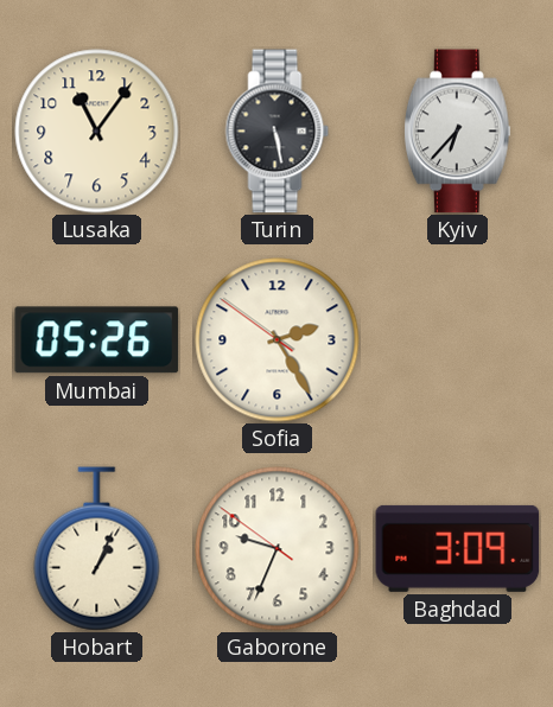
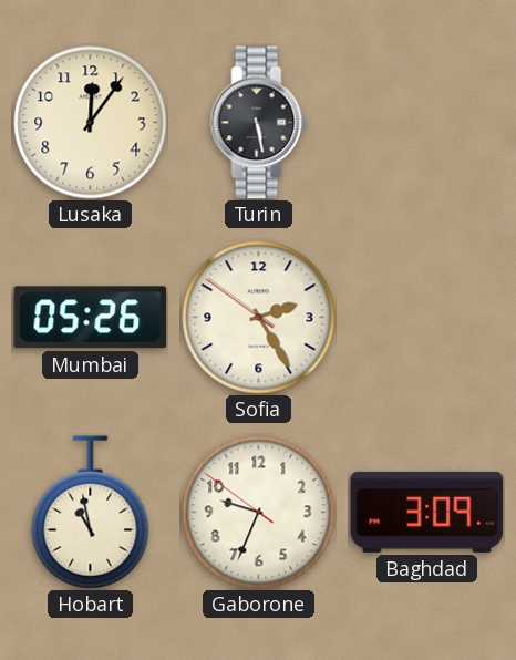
Lusaka: 11:06 -> 12:06 (91, 123)
Kyiv: 6:37 -> none (457, 132)
Hobart: 1:04 -> 10:58 (91, 513)
